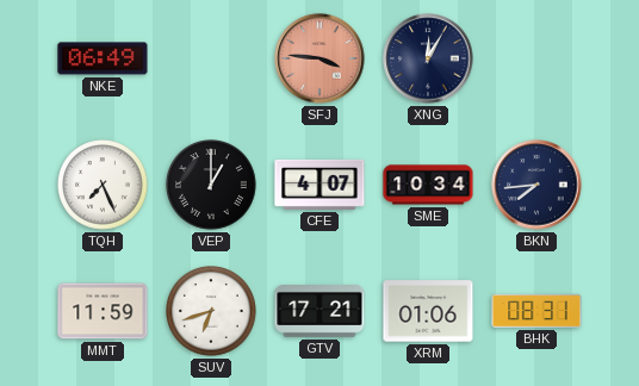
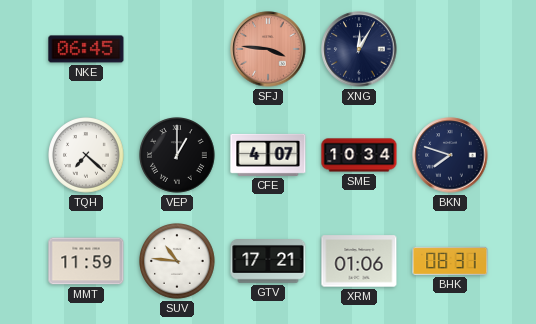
NKE: 06:49 -> 06:45 (86, 49)
TQH: 7:26 -> 7:22 (87, 156)
BKN: 7:44 -> 7:48 (450, 155)
SUV: 6:42 -> 10:46 (178, 262)
